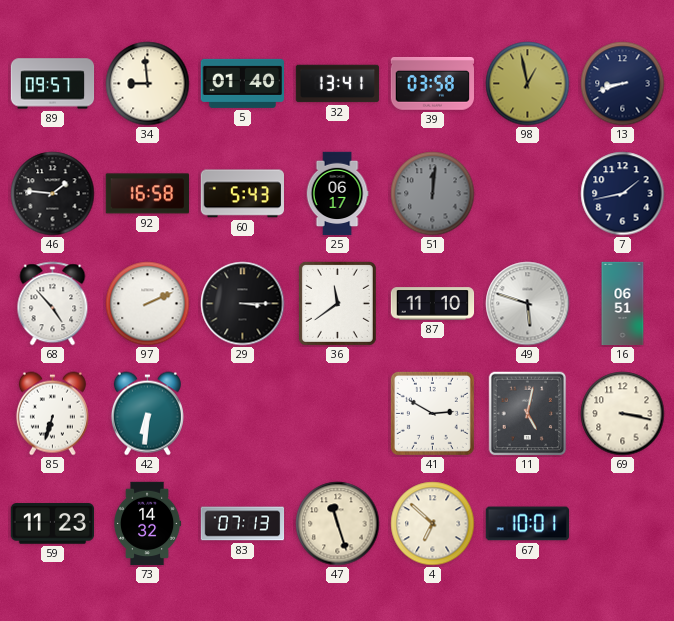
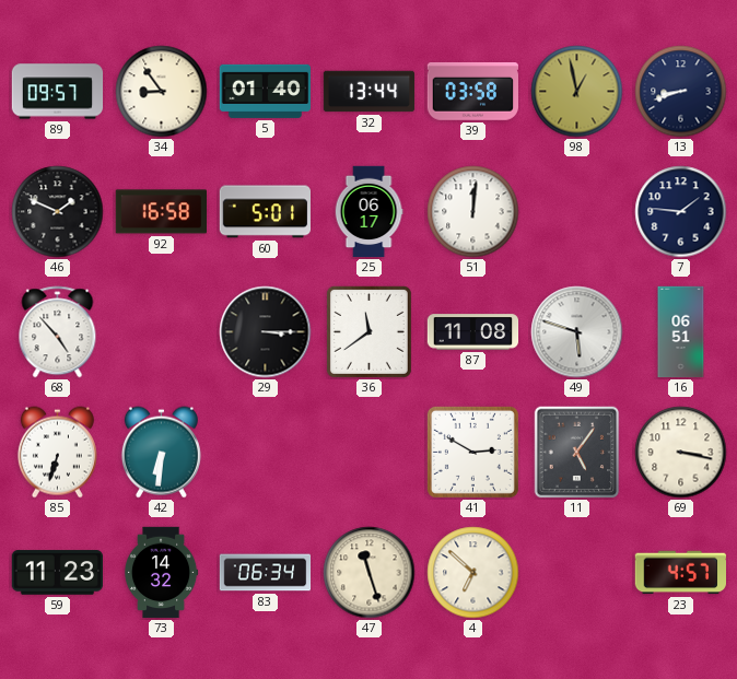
34: 8:59 -> 8:54 (162, 92)
32: 13:41 -> 13:44 (370, 92)
46: 1:46 -> 1:49 (58, 212)
60: 5:43 -> 5:01 (265, 212)
51 dial: grey -> white (473, 212)
7: 1:43 -> 1:46 (681, 212)
97: 2:11 -> none (148, 304)
87: 11:10 -> 11:08 (473, 332)
11: 5:02 -> 5:06 (577, 453)
83: 07:13 -> 06:34 (266, 573)
67: 10:01 -> none (527, 524)
23: none -> 4:57 (680, 573)
